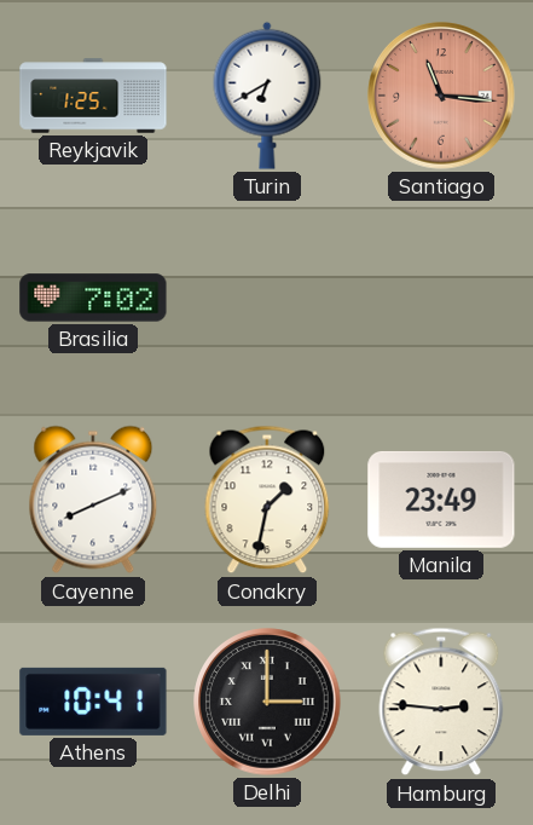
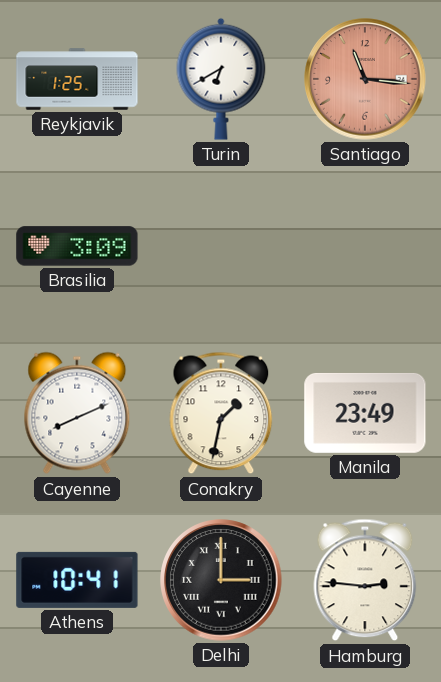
Brasilia: 7:02 -> 3:09 (77, 246)
